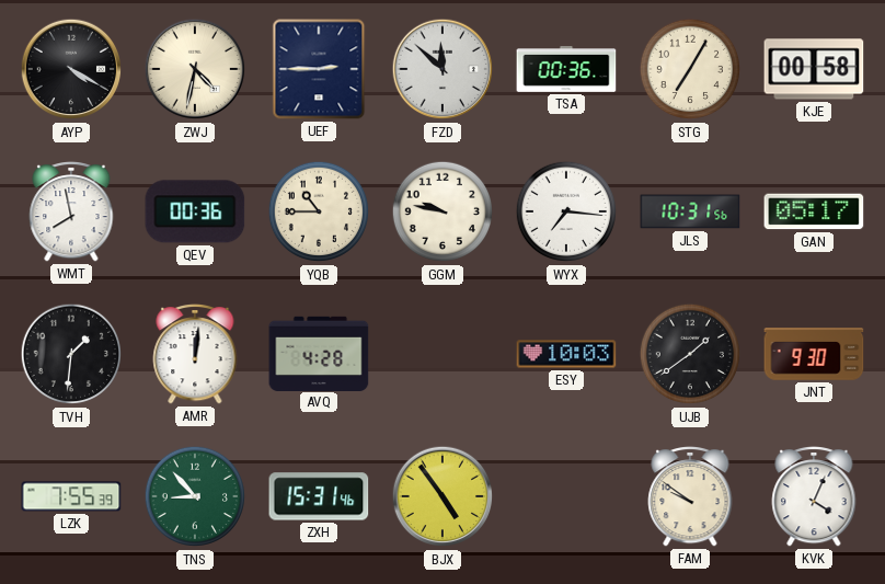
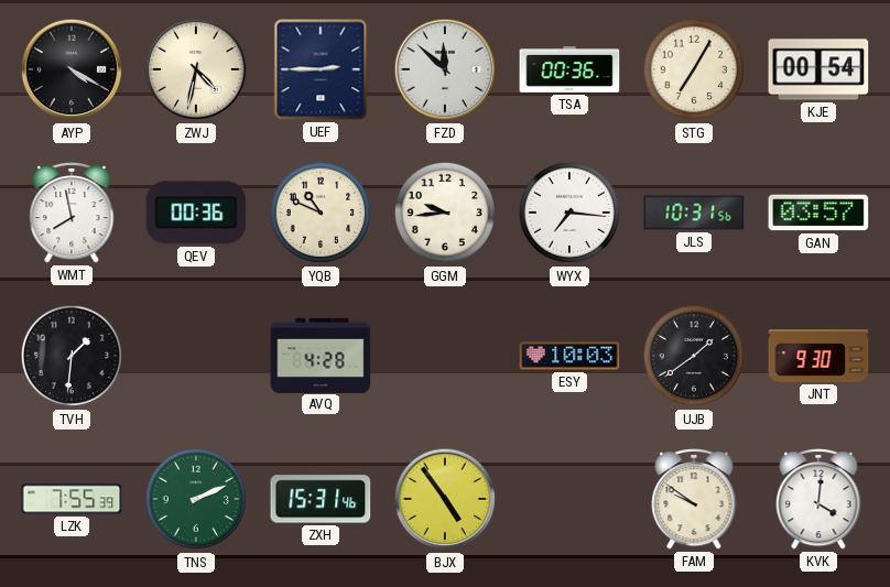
KJE: 00:58 -> 00:54 (818, 69)
YQB: 10:45 -> 10:49 (321, 213)
GGM: 9:47 -> 9:44 (445, 213)
GAN: 05:17 -> 03:57 (818, 213)
AMR: 12:01 -> none (195, 355)
TNS: 8:53 -> 2:11 (196, 499)
KVK: 4:04 -> 4:01 (818, 500)
